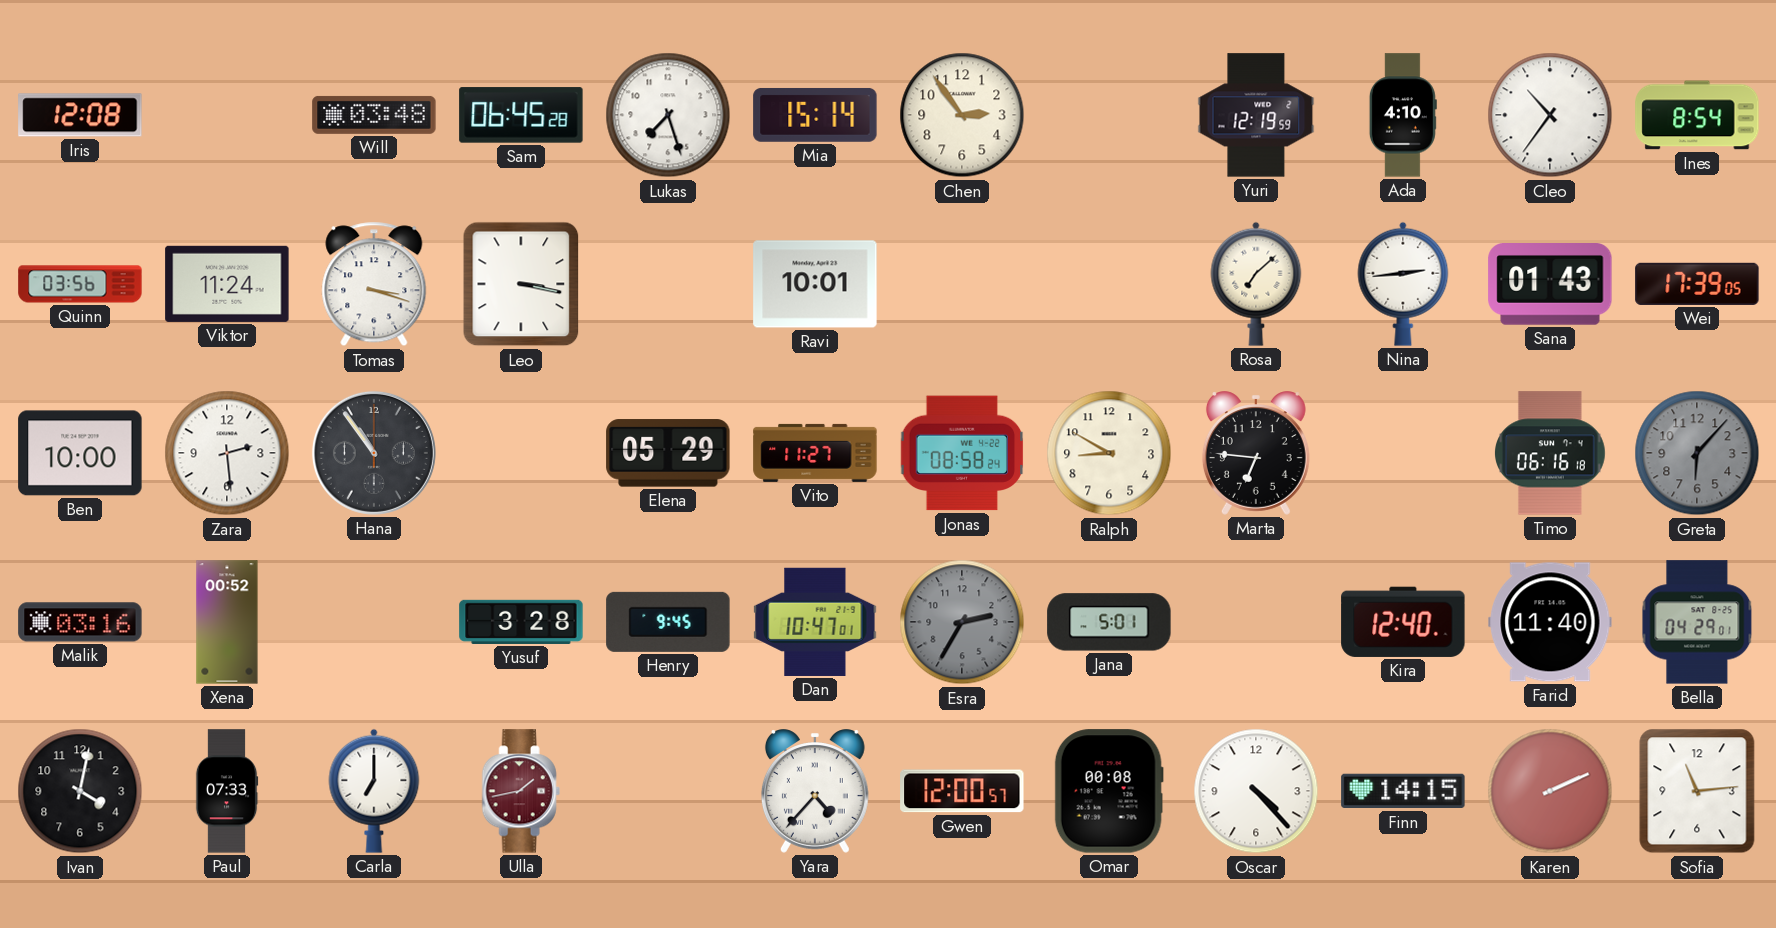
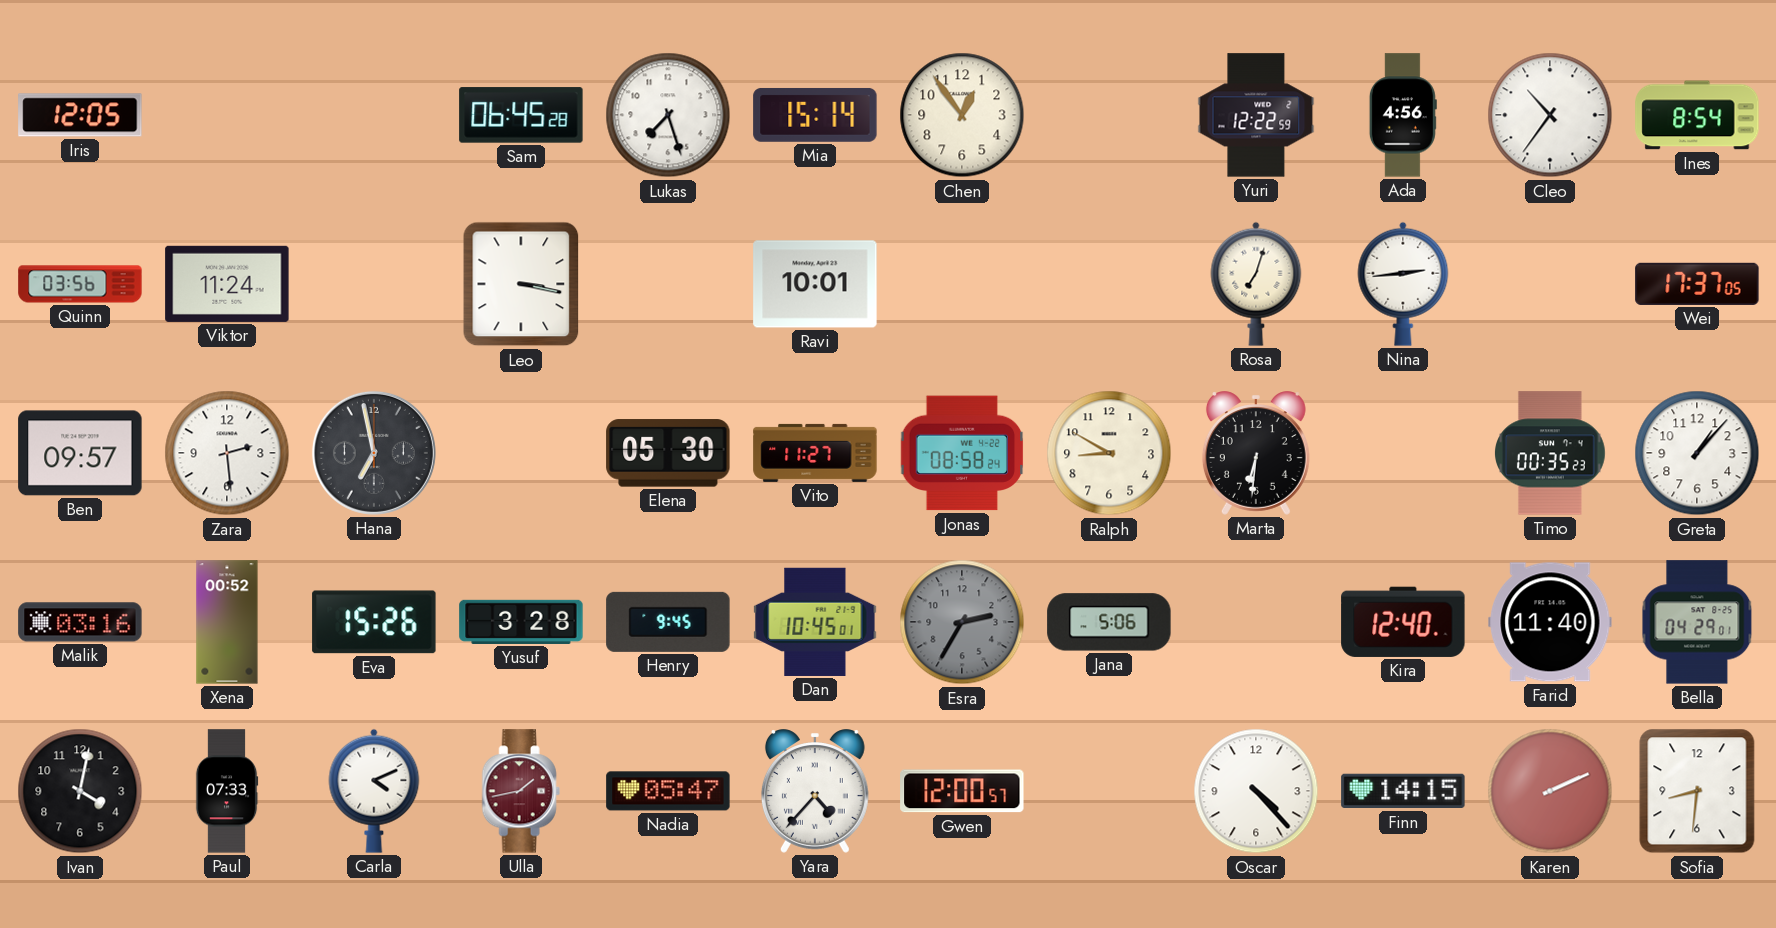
Iris: 12:08 -> 12:05 (80, 115)
Will: 03:48 -> none (374, 115)
Chen: 2:54 -> 12:54 (962, 115)
Yuri: 12:19 -> 12:22 (1256, 115)
Ada: 4:10 -> 4:56 (1403, 115)
Tomas: 3:18 -> none (374, 284)
Rosa: 7:08 -> 7:03 (1256, 284)
Sana: 01:43 -> none (1550, 285)
Wei: 17:39 -> 17:37 (1697, 284)
Ben: 10:00 -> 09:57 (80, 453)
Hana: 10:54 -> 6:58 (374, 453)
Elena: 05:29 -> 05:30 (668, 453)
Marta: 6:46 -> 6:31 (1256, 453)
Timo: 06:16 -> 00:35 (1551, 453)
Greta: 6:07 -> 1:07 (1697, 453)
Greta dial: grey -> white (1697, 453)
Eva: none -> 15:26 (374, 622)
Dan: 10:47 -> 10:45 (815, 622)
Jana: 5:01 -> 5:06 (1109, 622)
Carla: 7:00 -> 4:11 (374, 791)
Nadia: none -> 05:47 (668, 791)
Omar: 00:08 -> none (1109, 791)
Sofia: 11:14 -> 8:31 (1697, 791)
